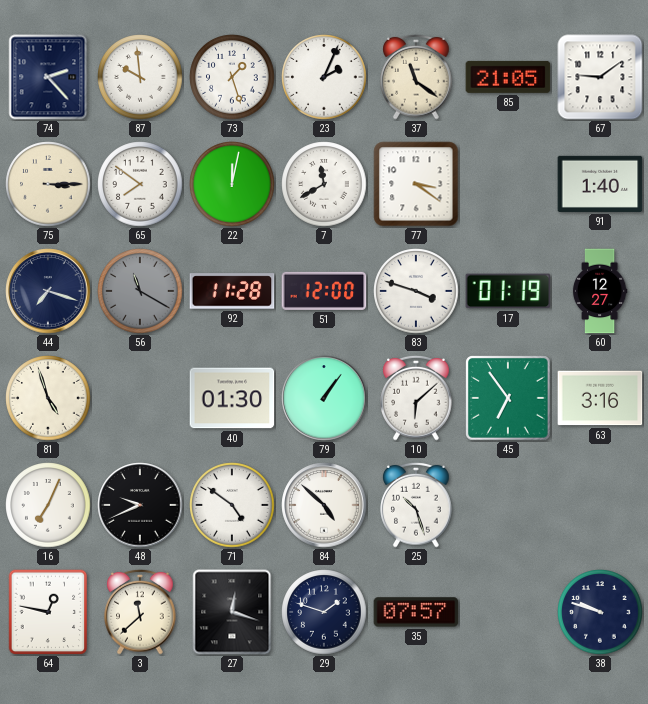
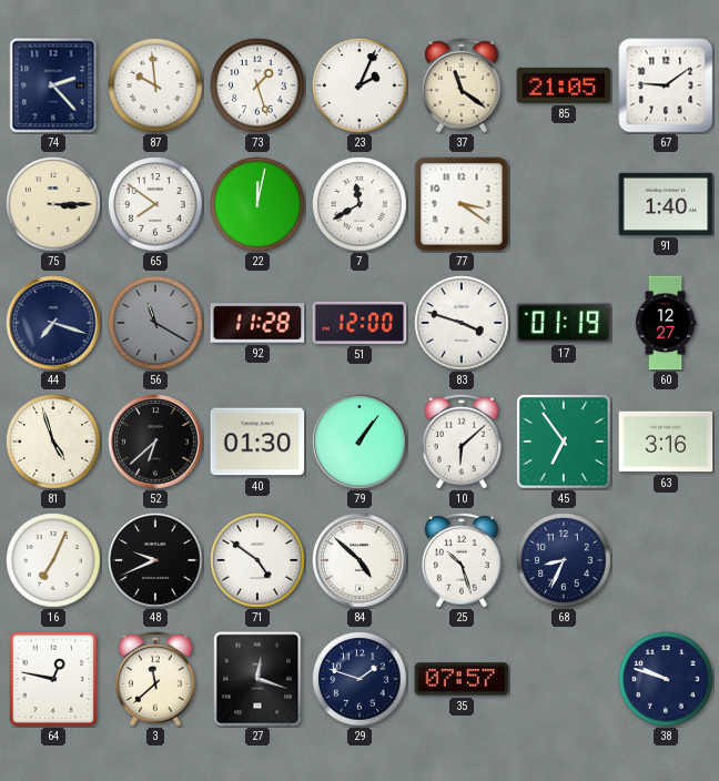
52: none -> 6:38 (155, 442)
68: none -> 8:34 (564, 560)
